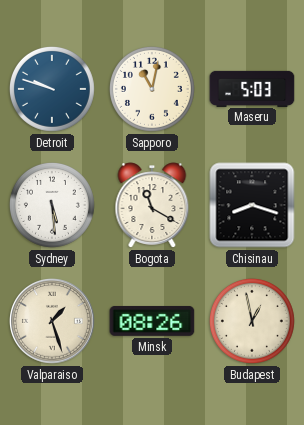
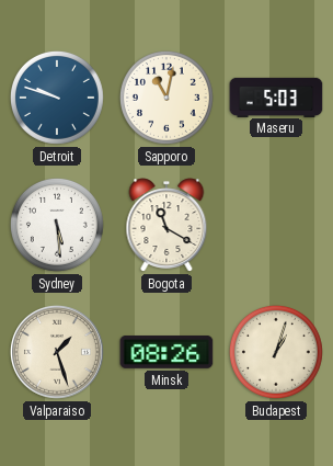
Chisinau: 8:18 -> none (252, 205)
Budapest: 12:58 -> 1:03 (276, 352)
